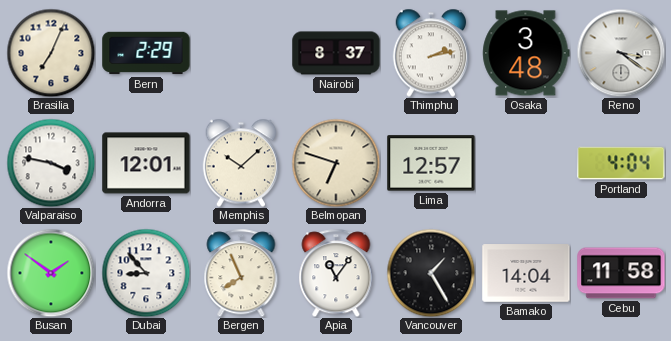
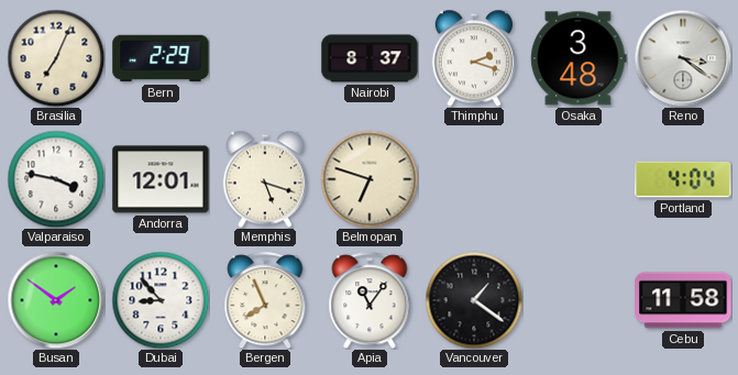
Thimphu: 2:13 -> 2:18 (474, 58)
Memphis: 10:08 -> 5:18 (265, 179)
Lima: 12:57 -> none (431, 163)
Vancouver: 1:25 -> 1:21 (474, 300)
Bamako: 14:04 -> none (526, 273)
